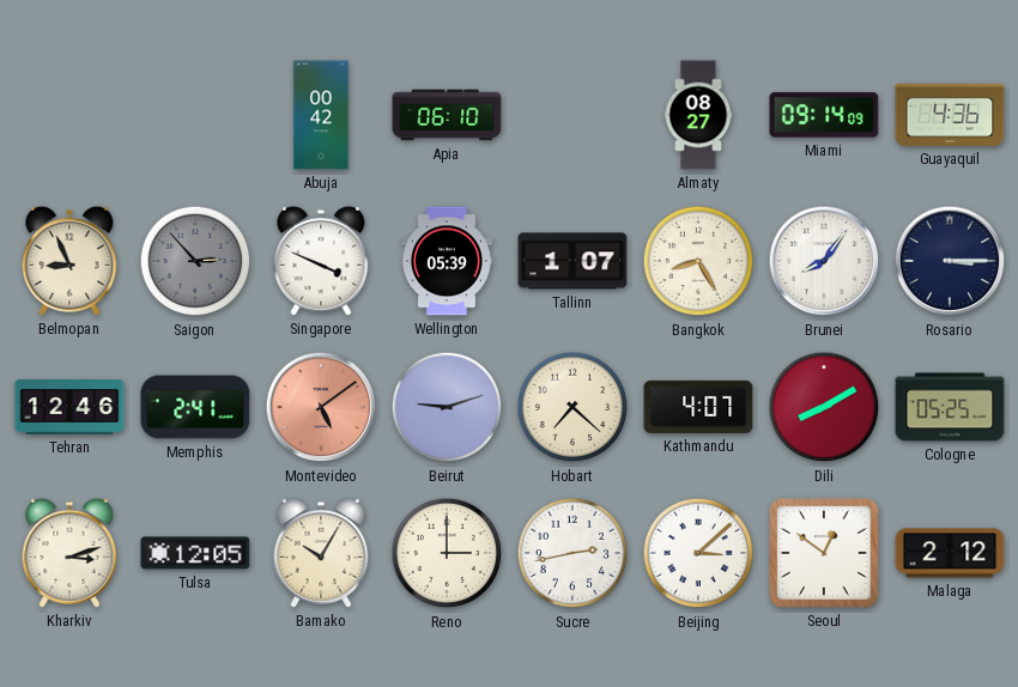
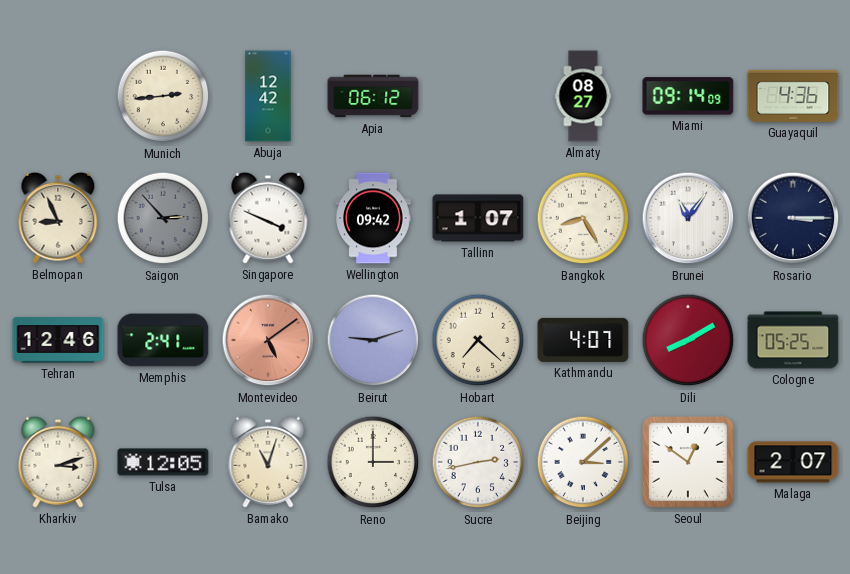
Munich: none -> 2:44 (163, 96)
Abuja: 00:42 -> 12:42 (268, 96)
Apia: 06:10 -> 06:12 (373, 96)
Wellington: 05:39 -> 09:42 (373, 218)
Brunei: 8:06 -> 11:06 (688, 218)
Bamako: 10:05 -> 11:03 (268, 462)
Malaga: 2:12 -> 2:07 (793, 462)
